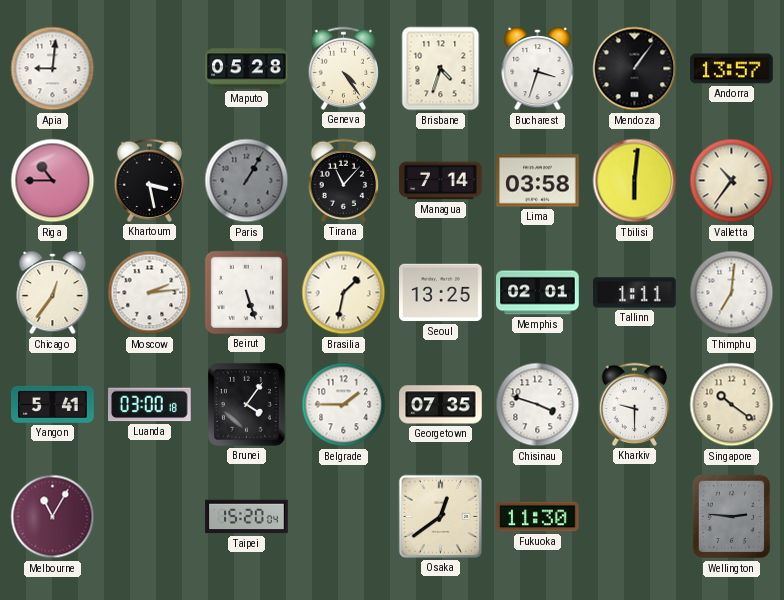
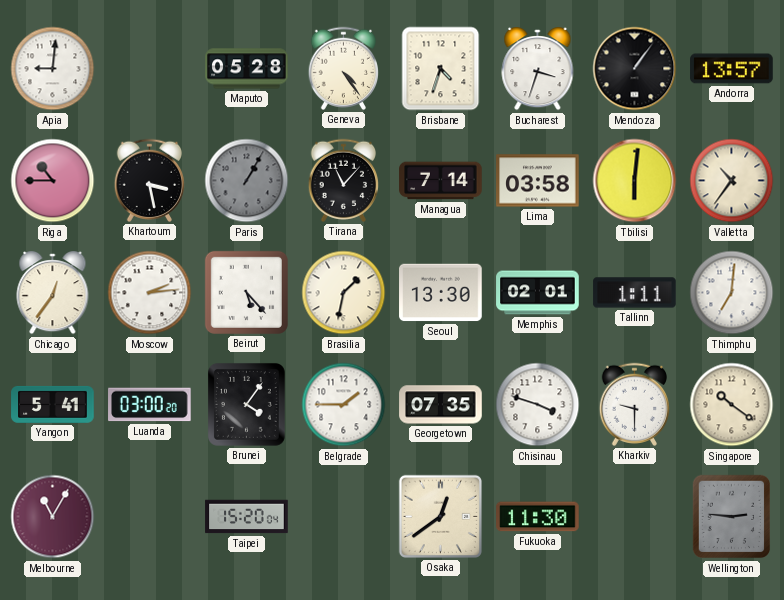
Beirut: 5:27 -> 5:23 (246, 292)
Seoul: 13:25 -> 13:30 (441, 293)
Luanda: 03:00:18 -> 03:00:20 (150, 405)
